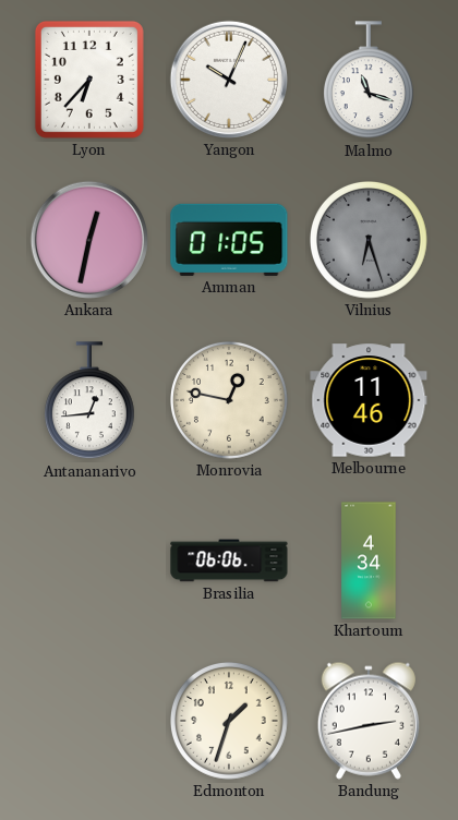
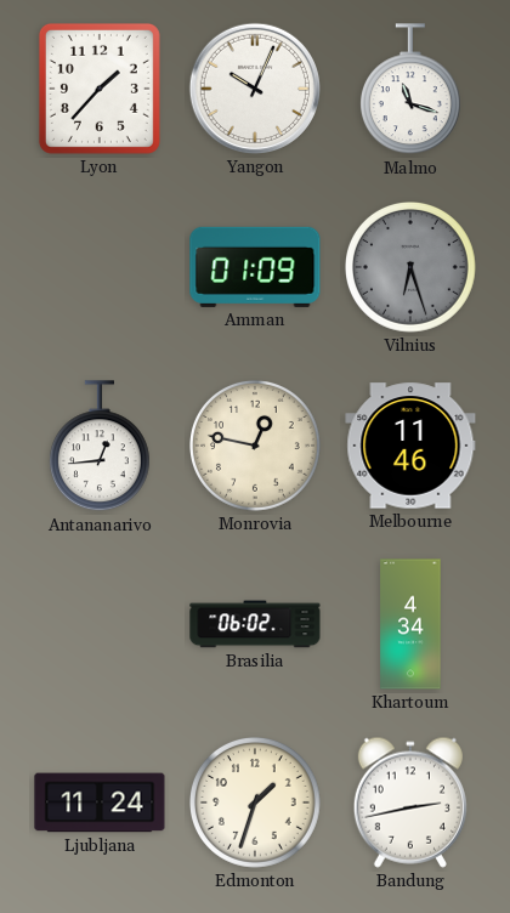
Lyon: 6:37 -> 1:37 (100, 89)
Ankara: 12:32 -> none (89, 240)
Amman: 01:05 -> 01:09 (255, 267)
Brasilia: 06:06 -> 06:02 (255, 624)
Ljubljana: none -> 11:24 (100, 803)
